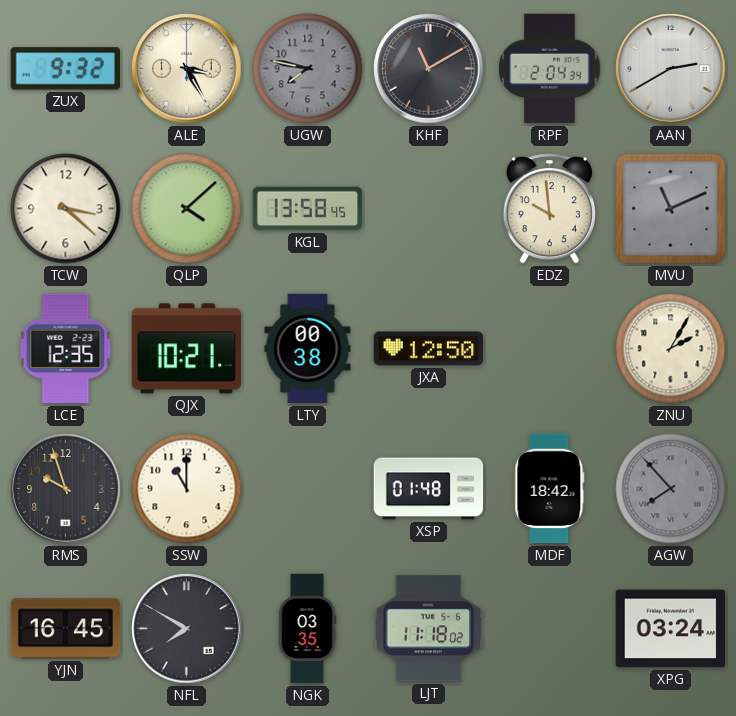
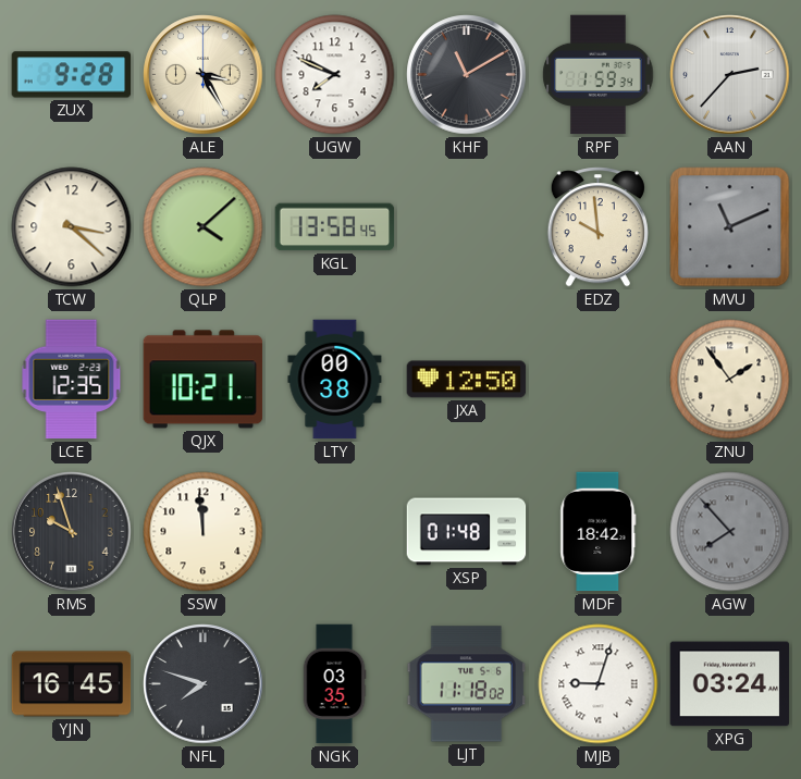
ZUX: 9:32 -> 9:28 (72, 75)
UGW: 7:47 -> 7:49 (335, 75)
UGW dial: grey -> white (335, 75)
RPF: 2:04 -> 1:59 (599, 75)
AAN: 2:40 -> 2:37 (730, 75)
ZNU: 2:05 -> 1:54 (730, 380)
SSW: 11:00 -> 11:59 (204, 532)
NFL: 7:50 -> 7:48 (204, 684)
MJB: none -> 9:03 (599, 684)
